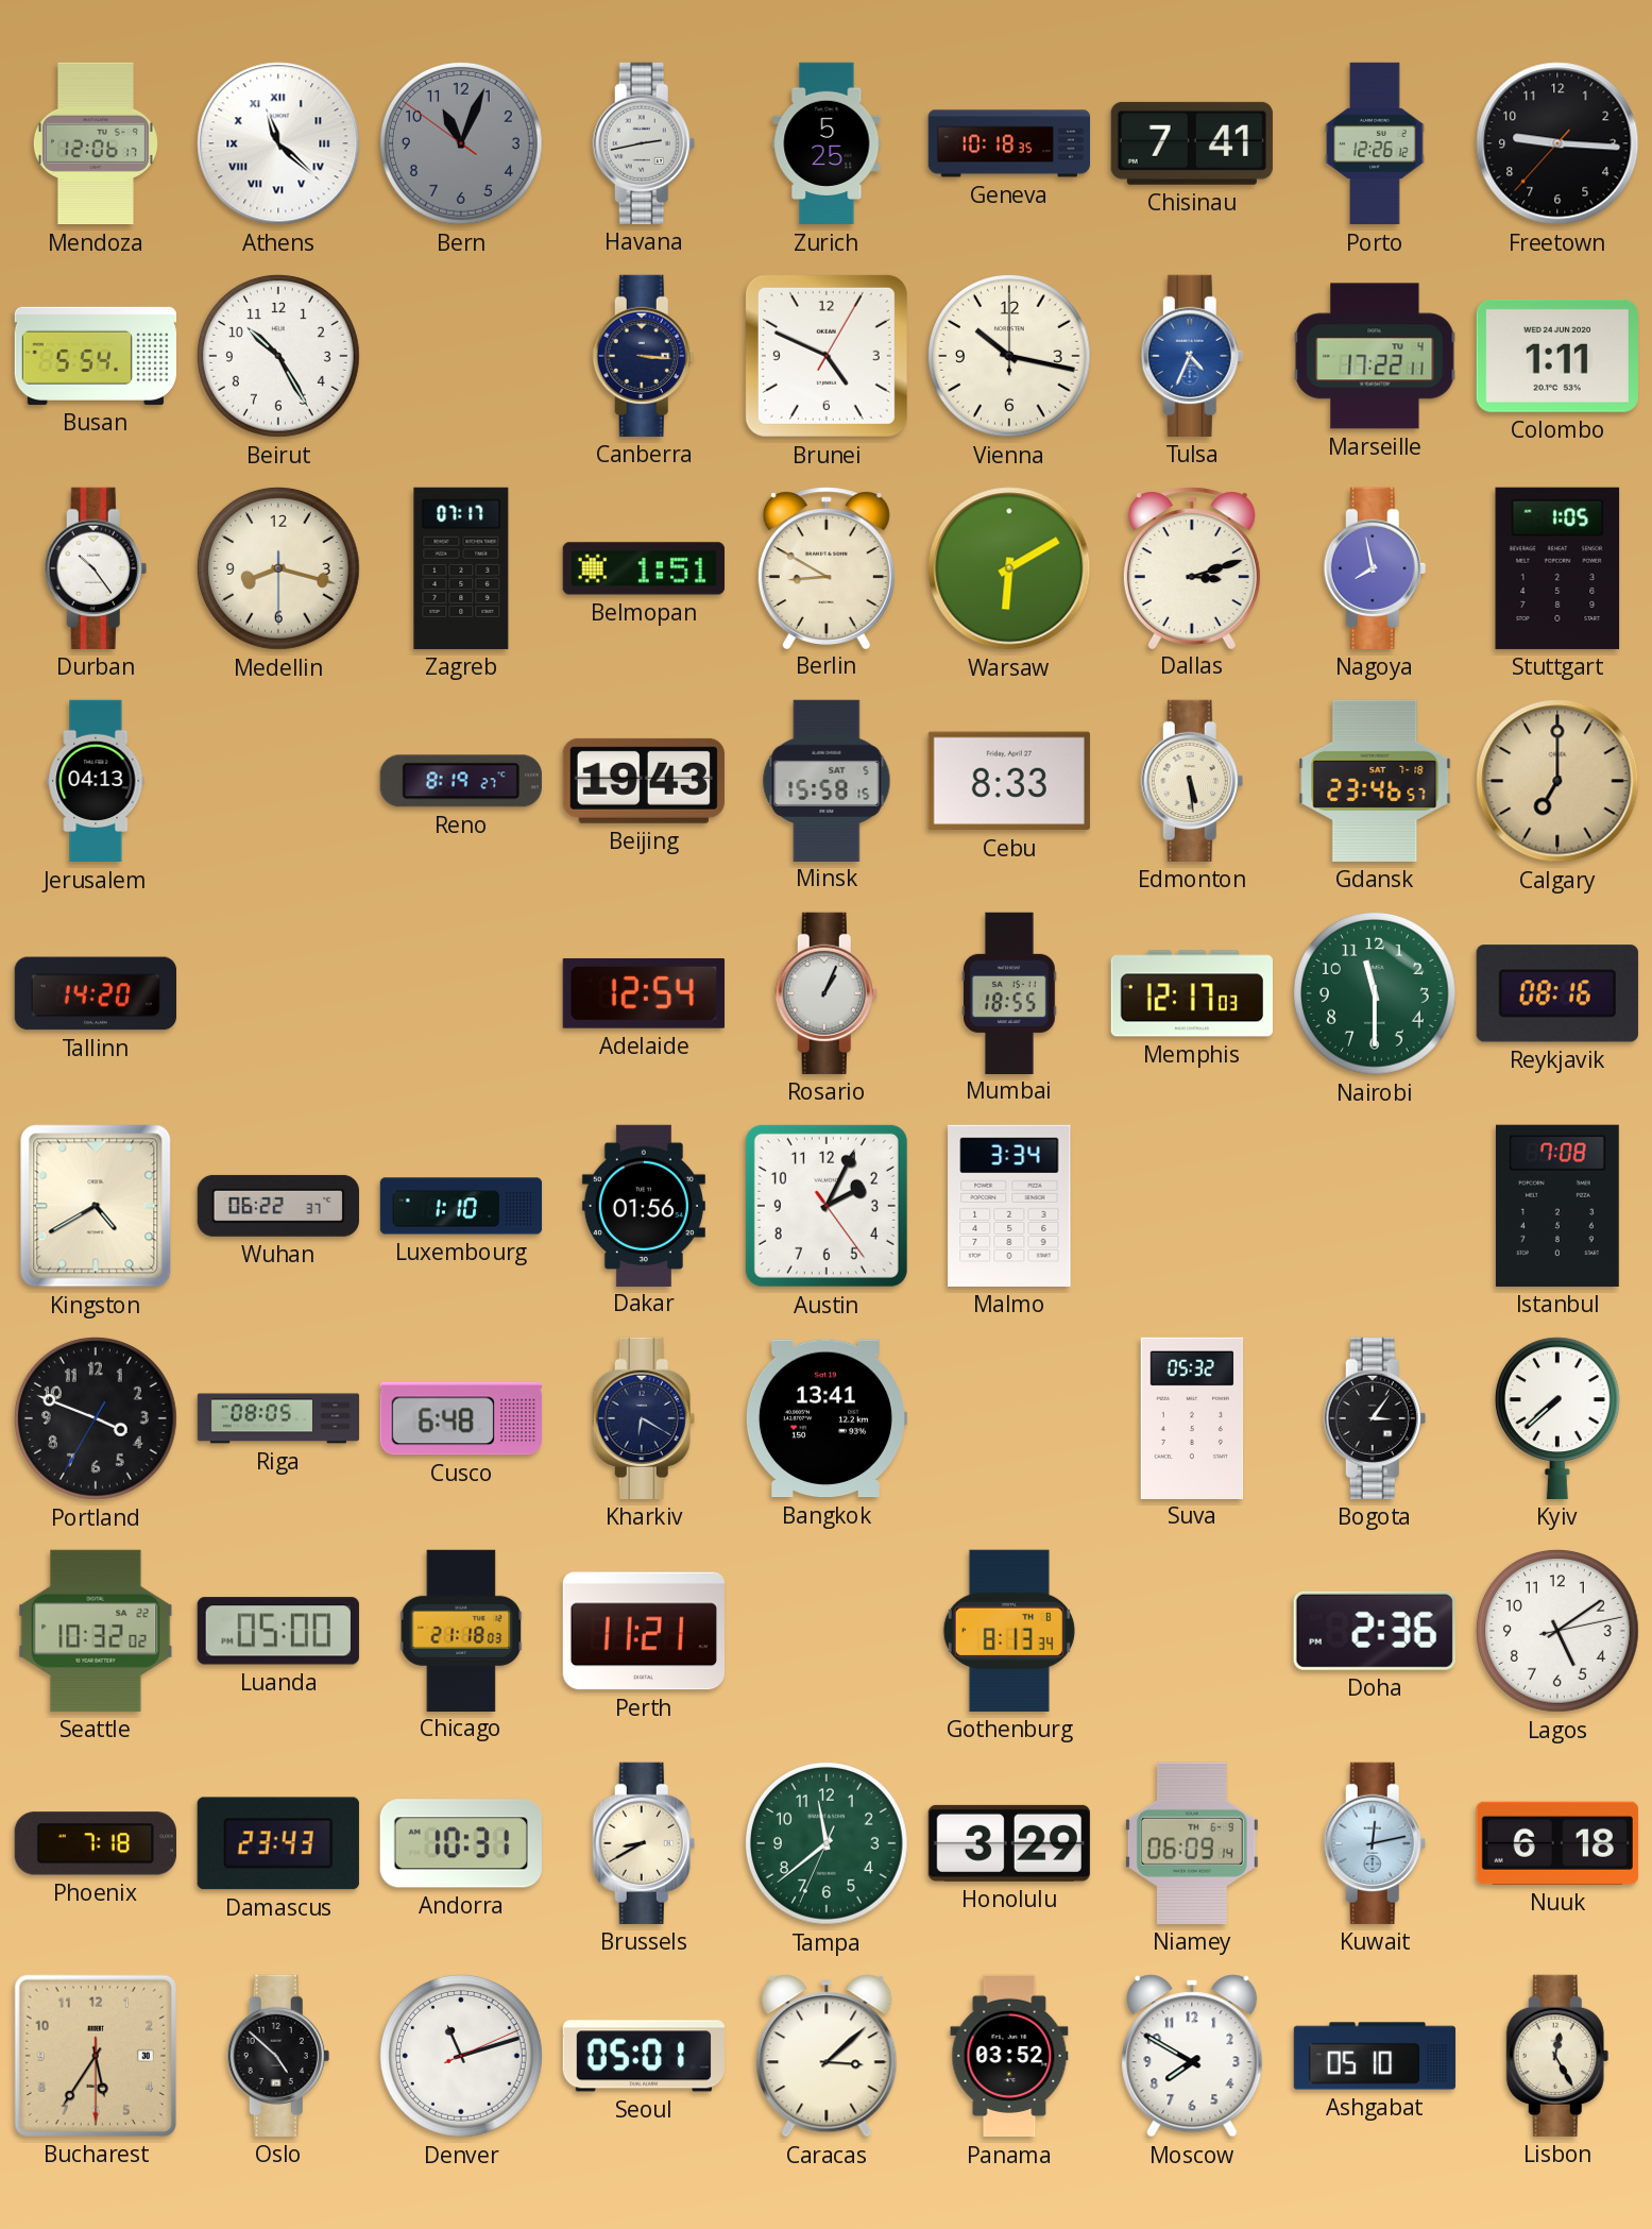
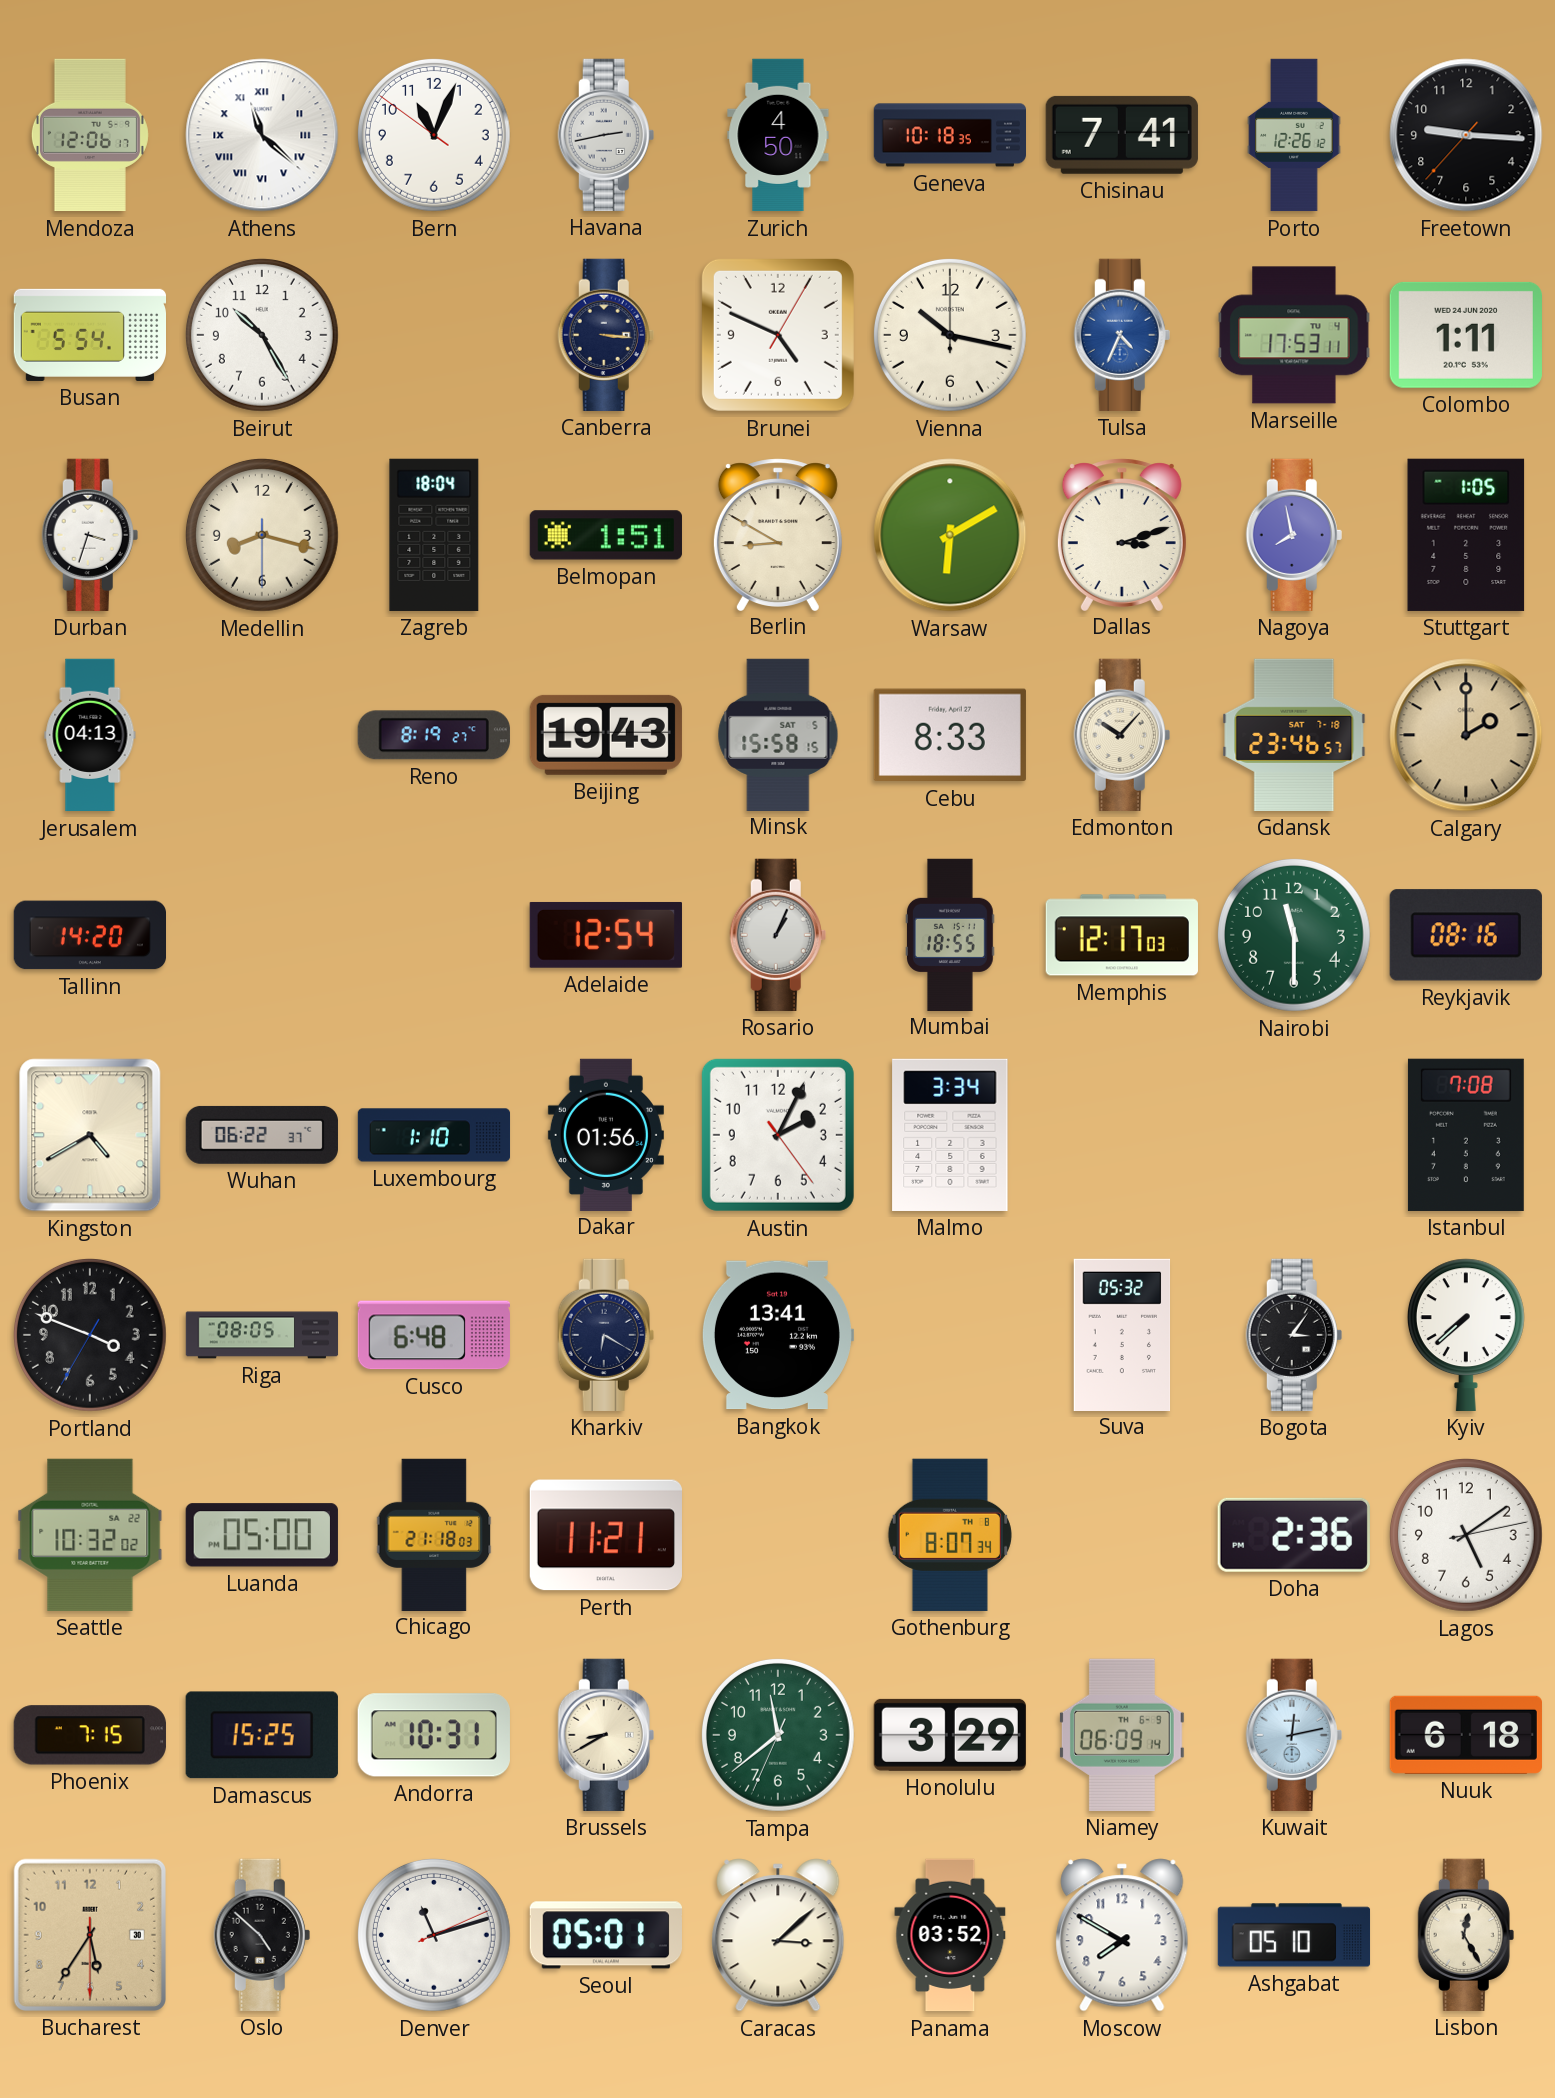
Bern dial: grey -> white (434, 135)
Zurich: 5:25 -> 4:50 (778, 135)
Marseille: 17:22 -> 17:53 (1294, 335)
Durban: 10:24 -> 3:33 (90, 535)
Zagreb: 07:17 -> 18:04 (434, 535)
Edmonton: 5:29 -> 10:07 (1122, 735)
Calgary: 7:00 -> 2:00 (1466, 735)
Gothenburg: 8:13 -> 8:07 (950, 1535)
Phoenix: 7:18 -> 7:15 (90, 1735)
Damascus: 23:43 -> 15:25 (262, 1735)
